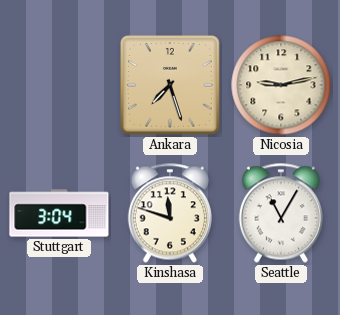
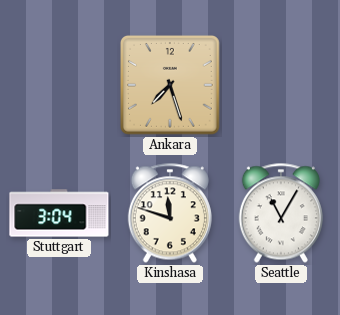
Nicosia: 9:13 -> none (281, 85)
